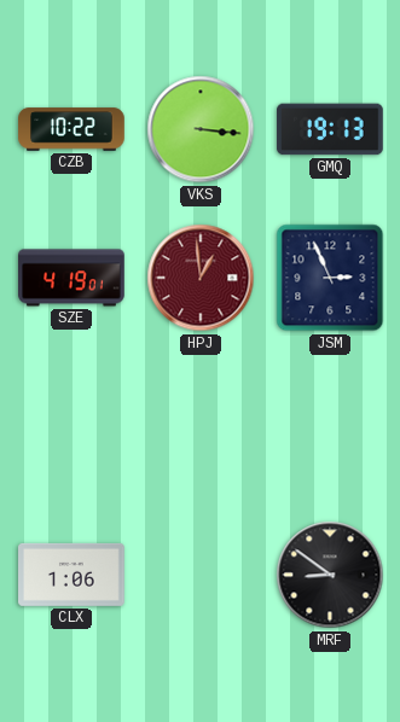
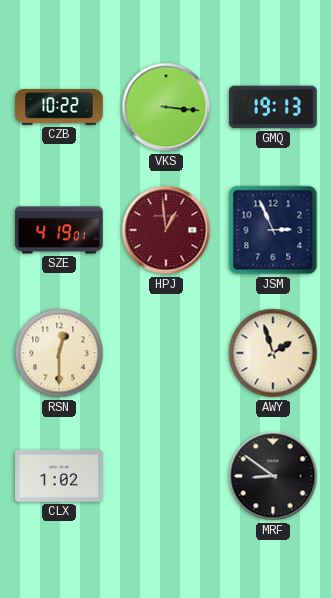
RSN: none -> 12:30 (59, 353)
AWY: none -> 1:57 (273, 353)
CLX: 1:06 -> 1:02 (59, 476)
